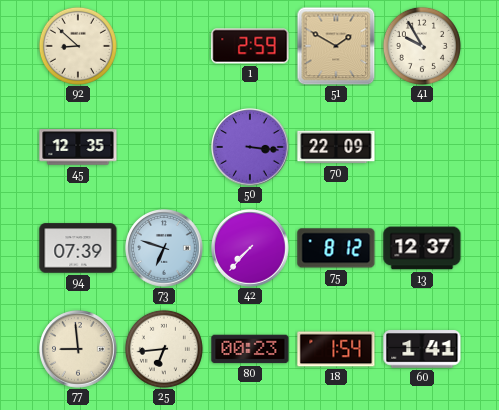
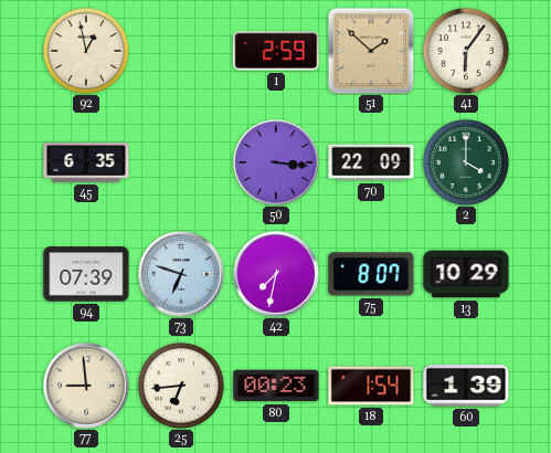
92: 8:52 -> 12:58 (86, 51)
51: 1:50 -> 1:52 (371, 51)
41: 9:55 -> 6:06 (466, 51)
45: 12:35 -> 6:35 (86, 162)
2: none -> 4:00 (466, 162)
42: 7:37 -> 7:32 (276, 274)
75: 8:12 -> 8:07 (371, 274)
13: 12:37 -> 10:29 (466, 274)
60: 1:41 -> 1:39 (466, 386)
